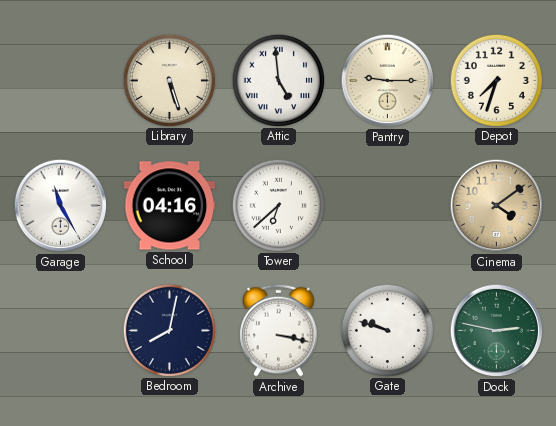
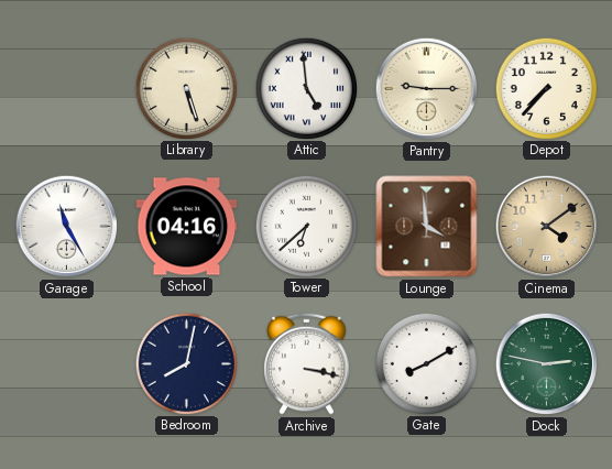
Depot: 7:33 -> 7:37 (546, 88)
Lounge: none -> 3:59 (427, 227)
Gate: 9:48 -> 8:10 (426, 363)
